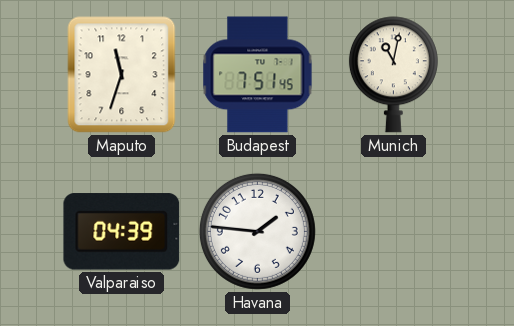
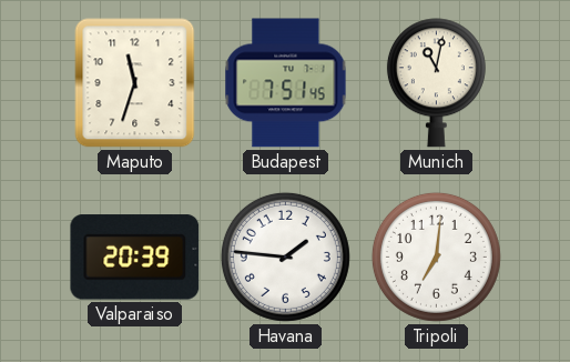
Valparaiso: 04:39 -> 20:39 (135, 258)
Tripoli: none -> 7:01 (436, 257)
